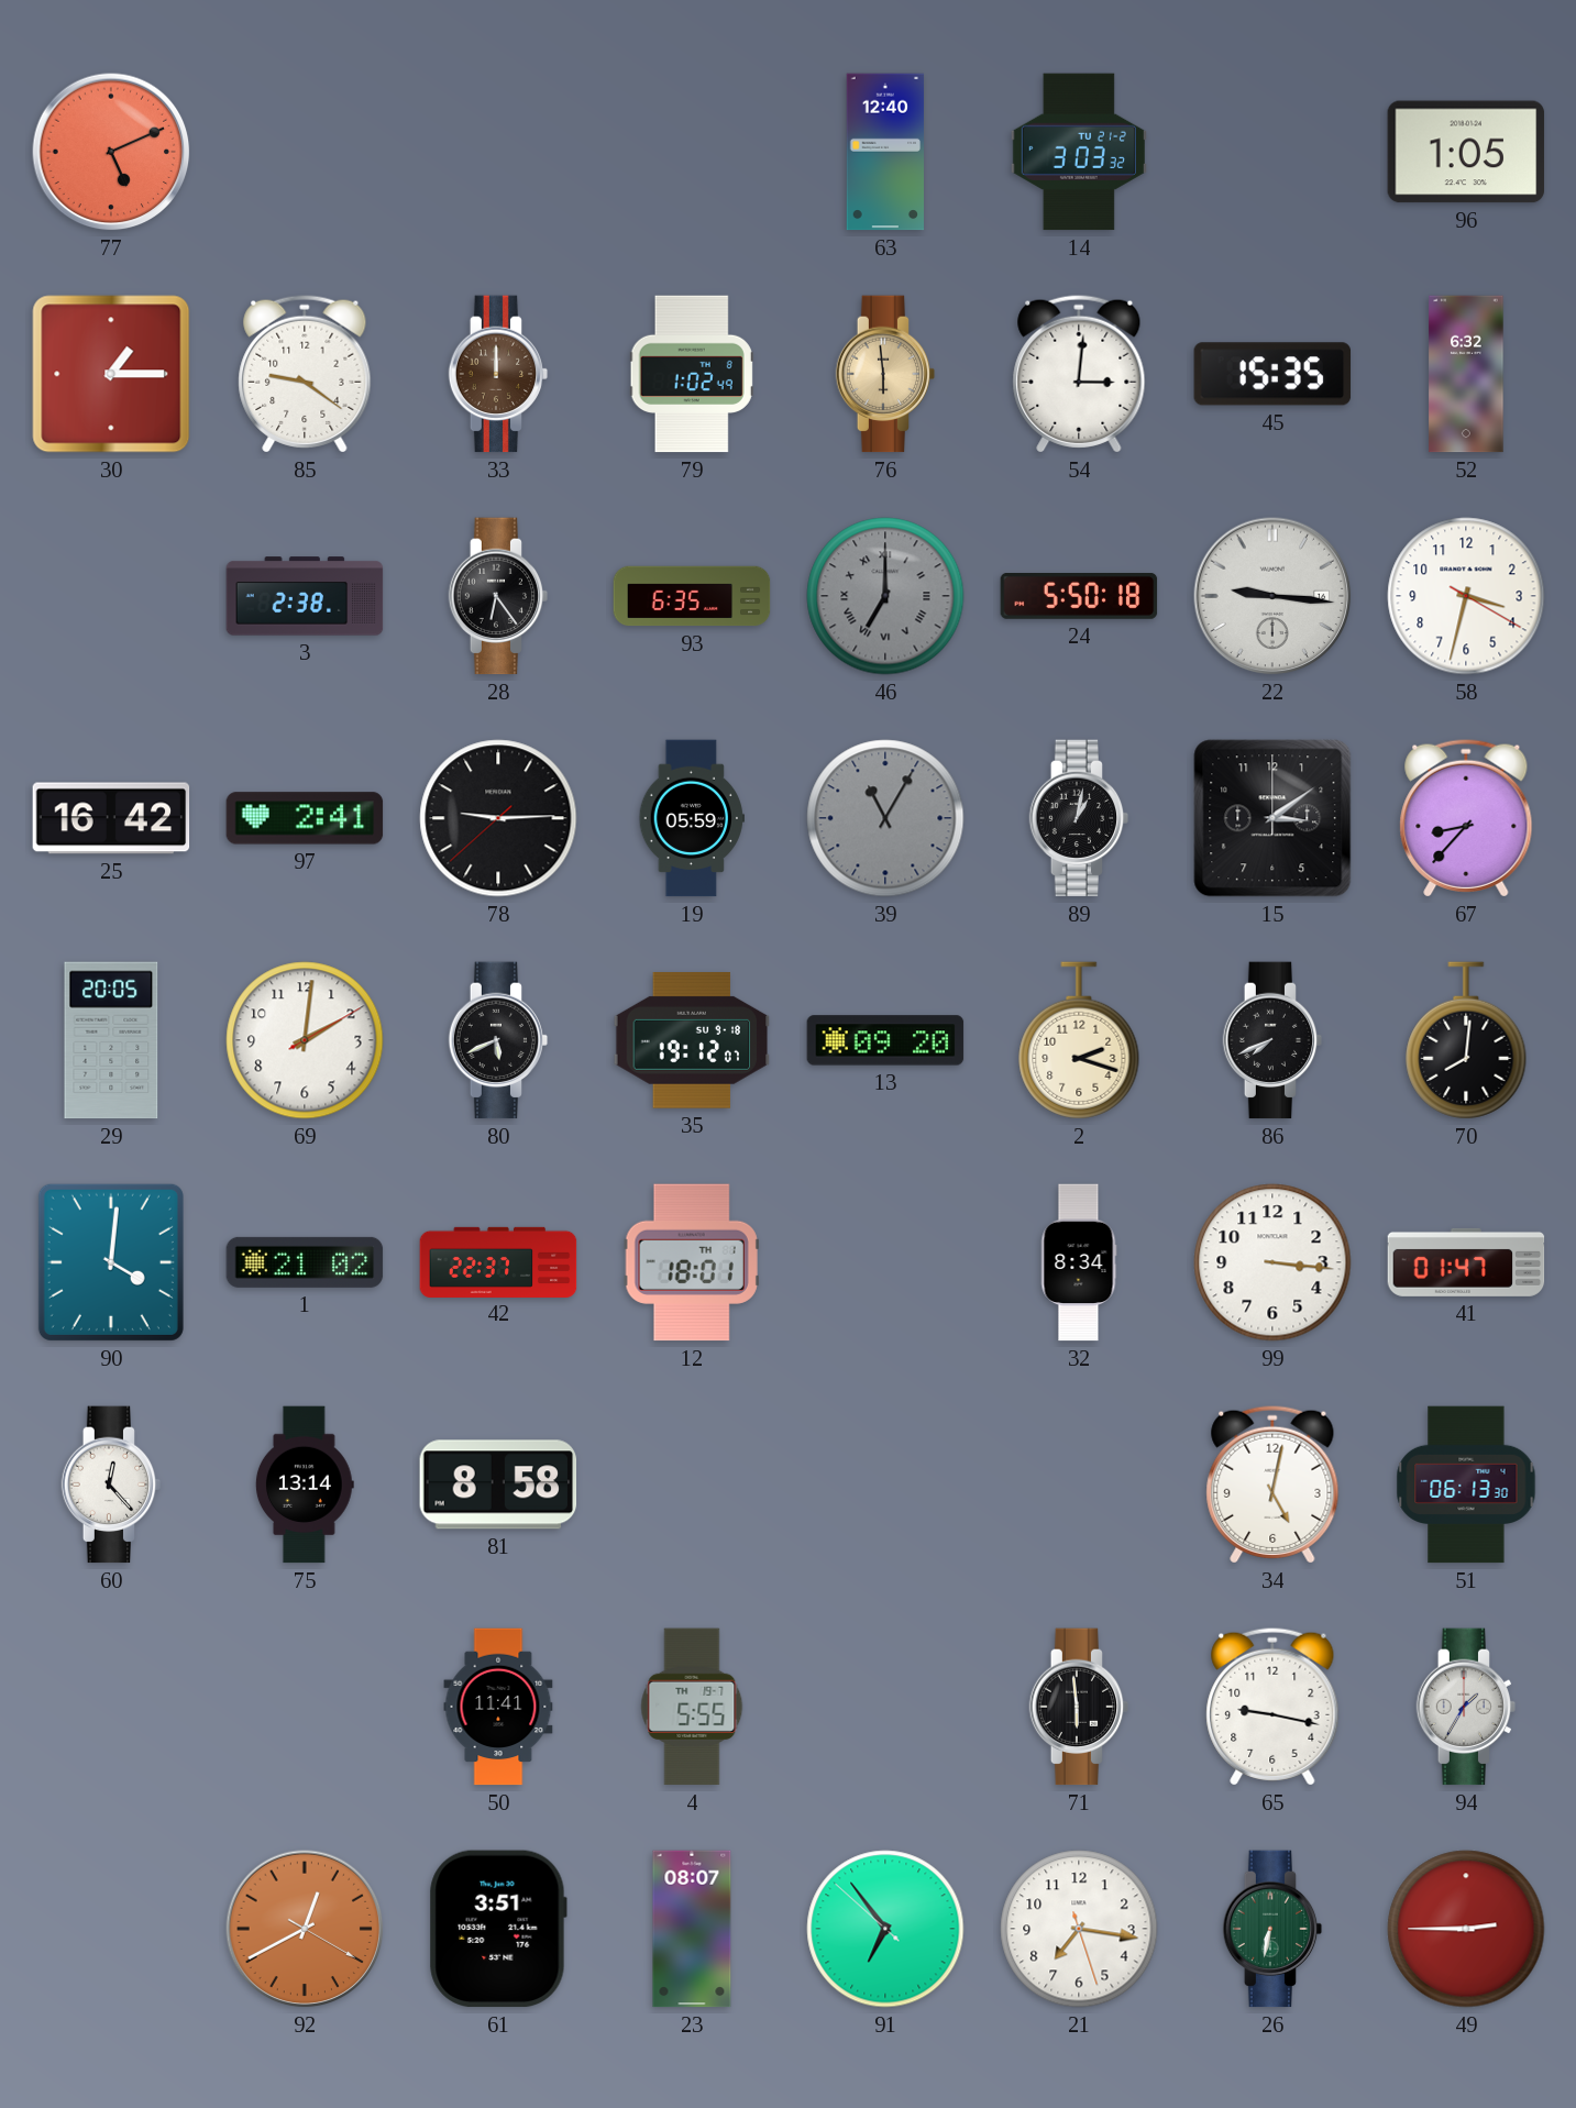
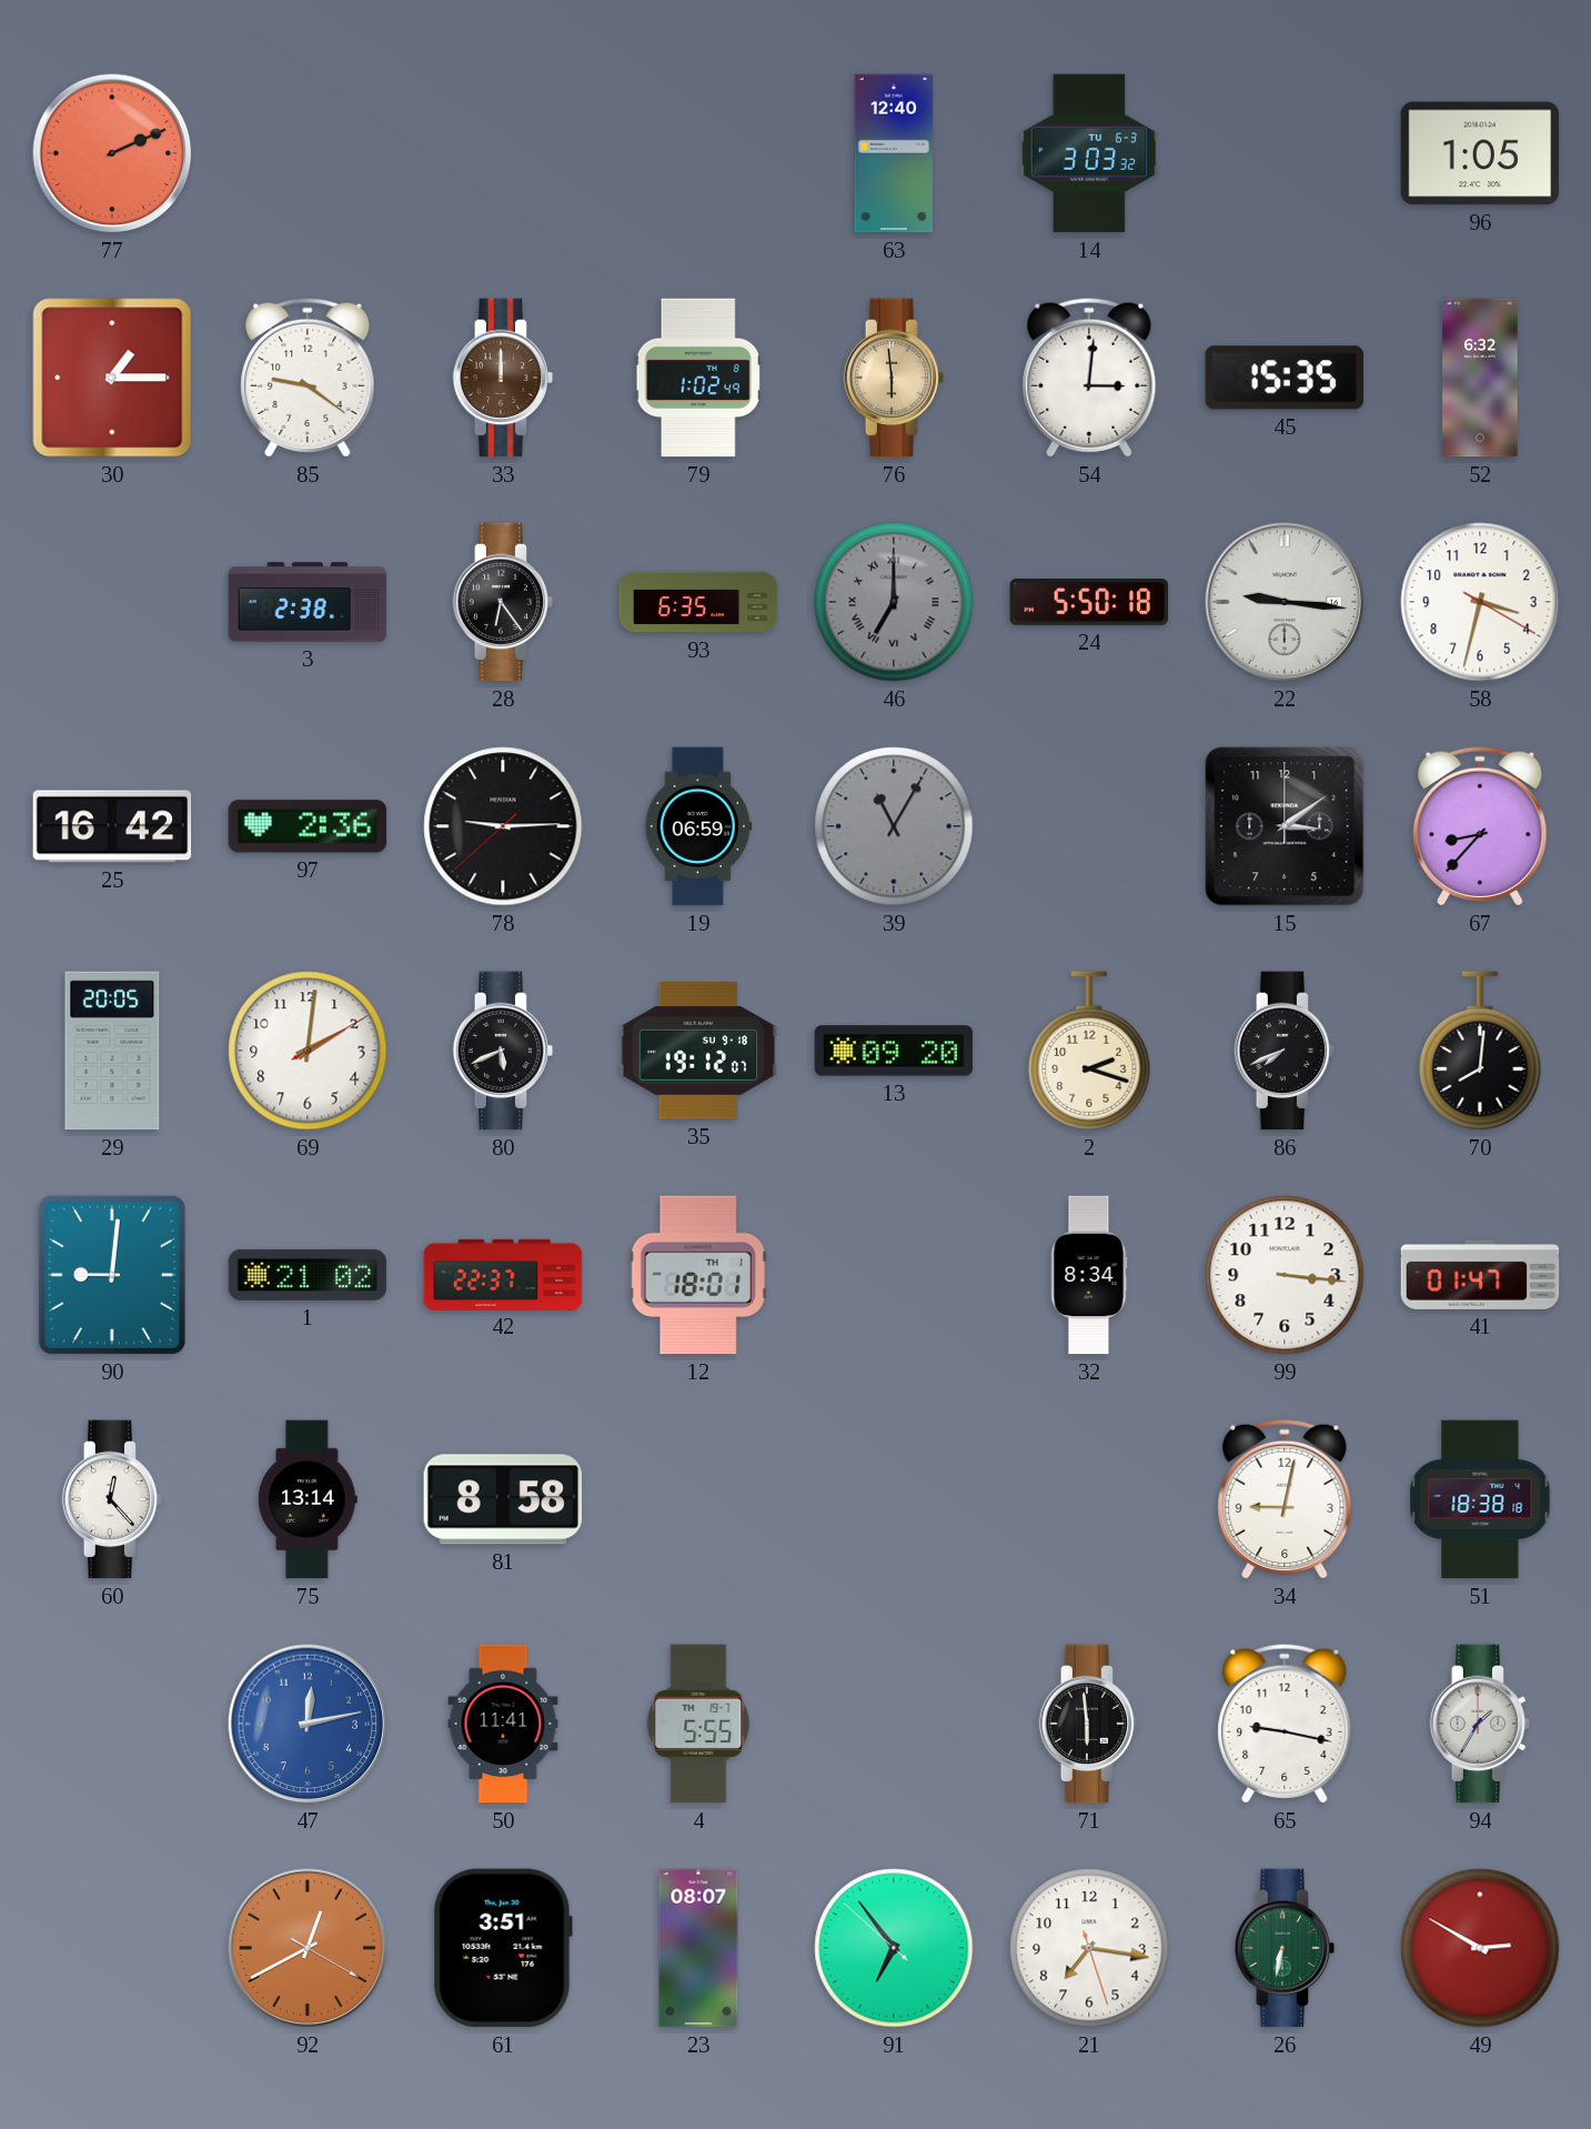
77: 5:11 -> 2:11 (112, 153)
14 date: TU 21-2 -> TU 6-3 (1089, 153)
97: 2:41 -> 2:36 (308, 826)
19: 05:59 -> 06:59 (698, 826)
89: 1:02 -> none (1079, 818)
90: 4:01 -> 9:01 (112, 1275)
34: 5:02 -> 9:02 (1285, 1499)
51: 06:13 -> 18:38 (1480, 1499)
47: none -> 12:13 (308, 1724)
49: 2:45 -> 2:50 (1480, 1948)
